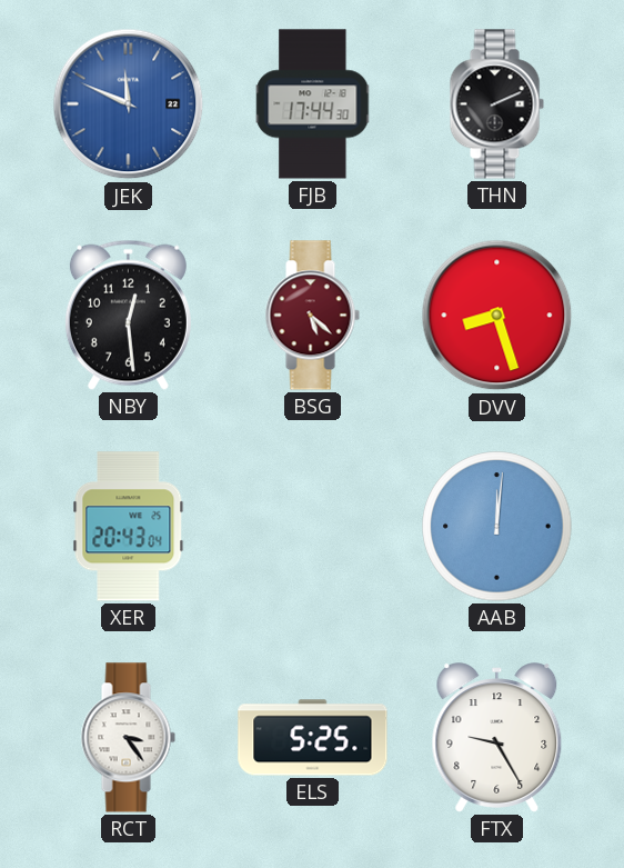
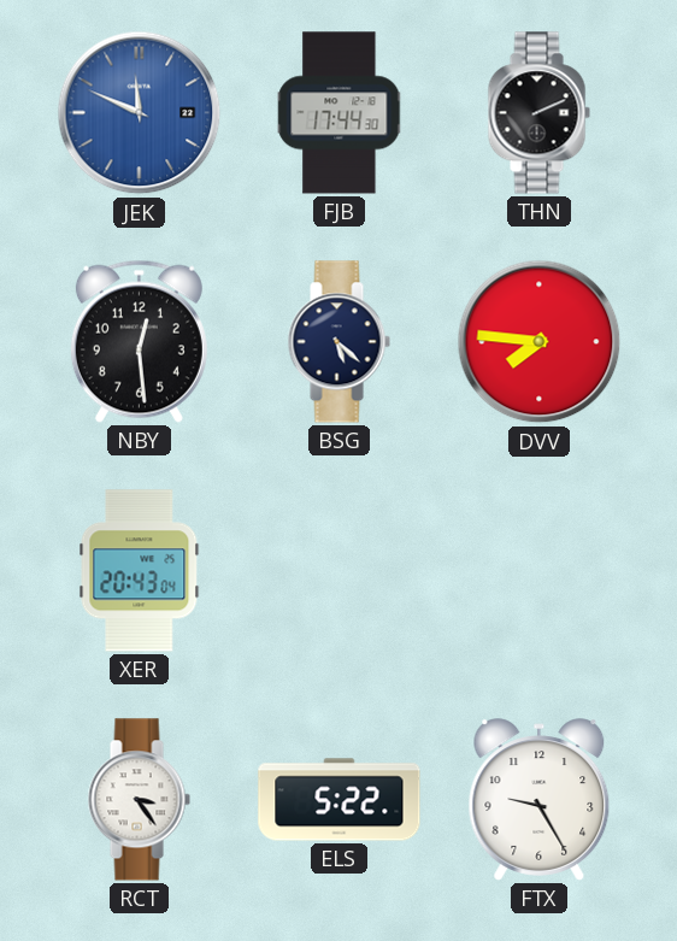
BSG dial: burgundy -> navy (338, 342)
DVV: 8:27 -> 7:46 (540, 342)
AAB: 12:01 -> none (497, 527)
ELS: 5:25 -> 5:22 (340, 800)
